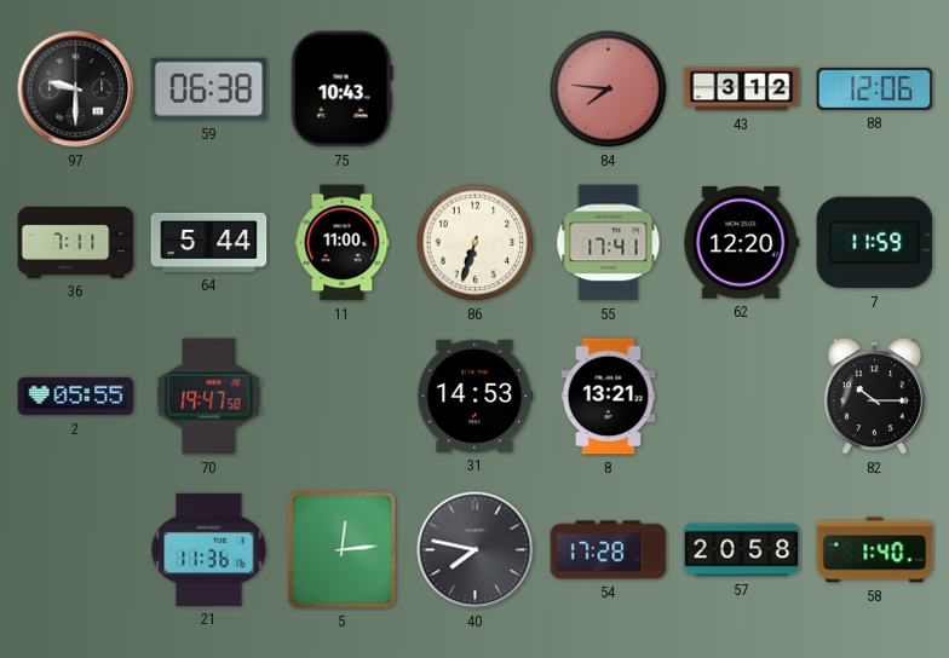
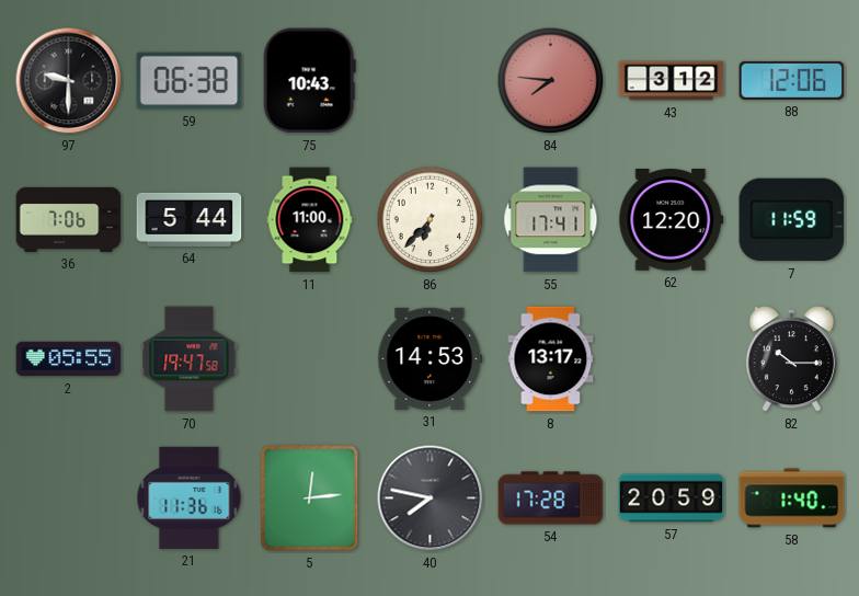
36: 7:11 -> 7:06 (69, 219)
86: 6:33 -> 6:37 (431, 220)
8: 13:21 -> 13:17 (551, 359)
57: 20:58 -> 20:59 (672, 498)
